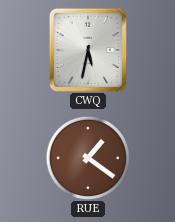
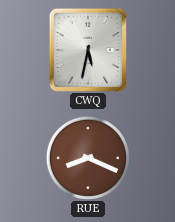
RUE: 1:21 -> 8:19 (87, 157)
